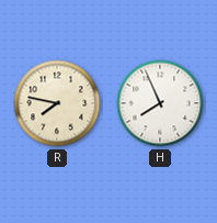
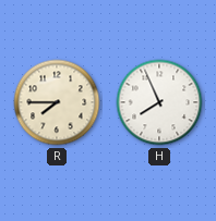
R: 7:47 -> 7:45 (57, 102)
